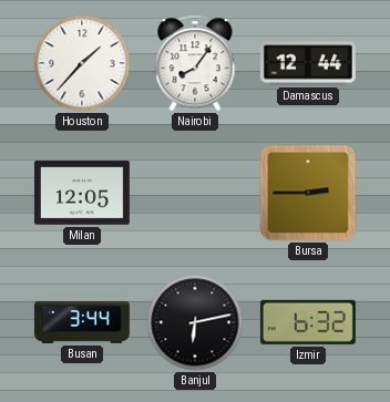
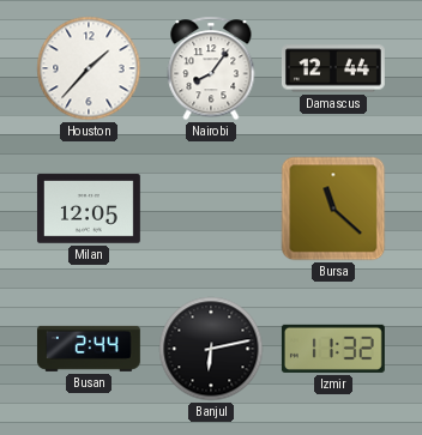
Bursa: 2:45 -> 11:22 (333, 209)
Busan: 3:44 -> 2:44 (89, 349)
Izmir: 6:32 -> 11:32 (333, 349)
